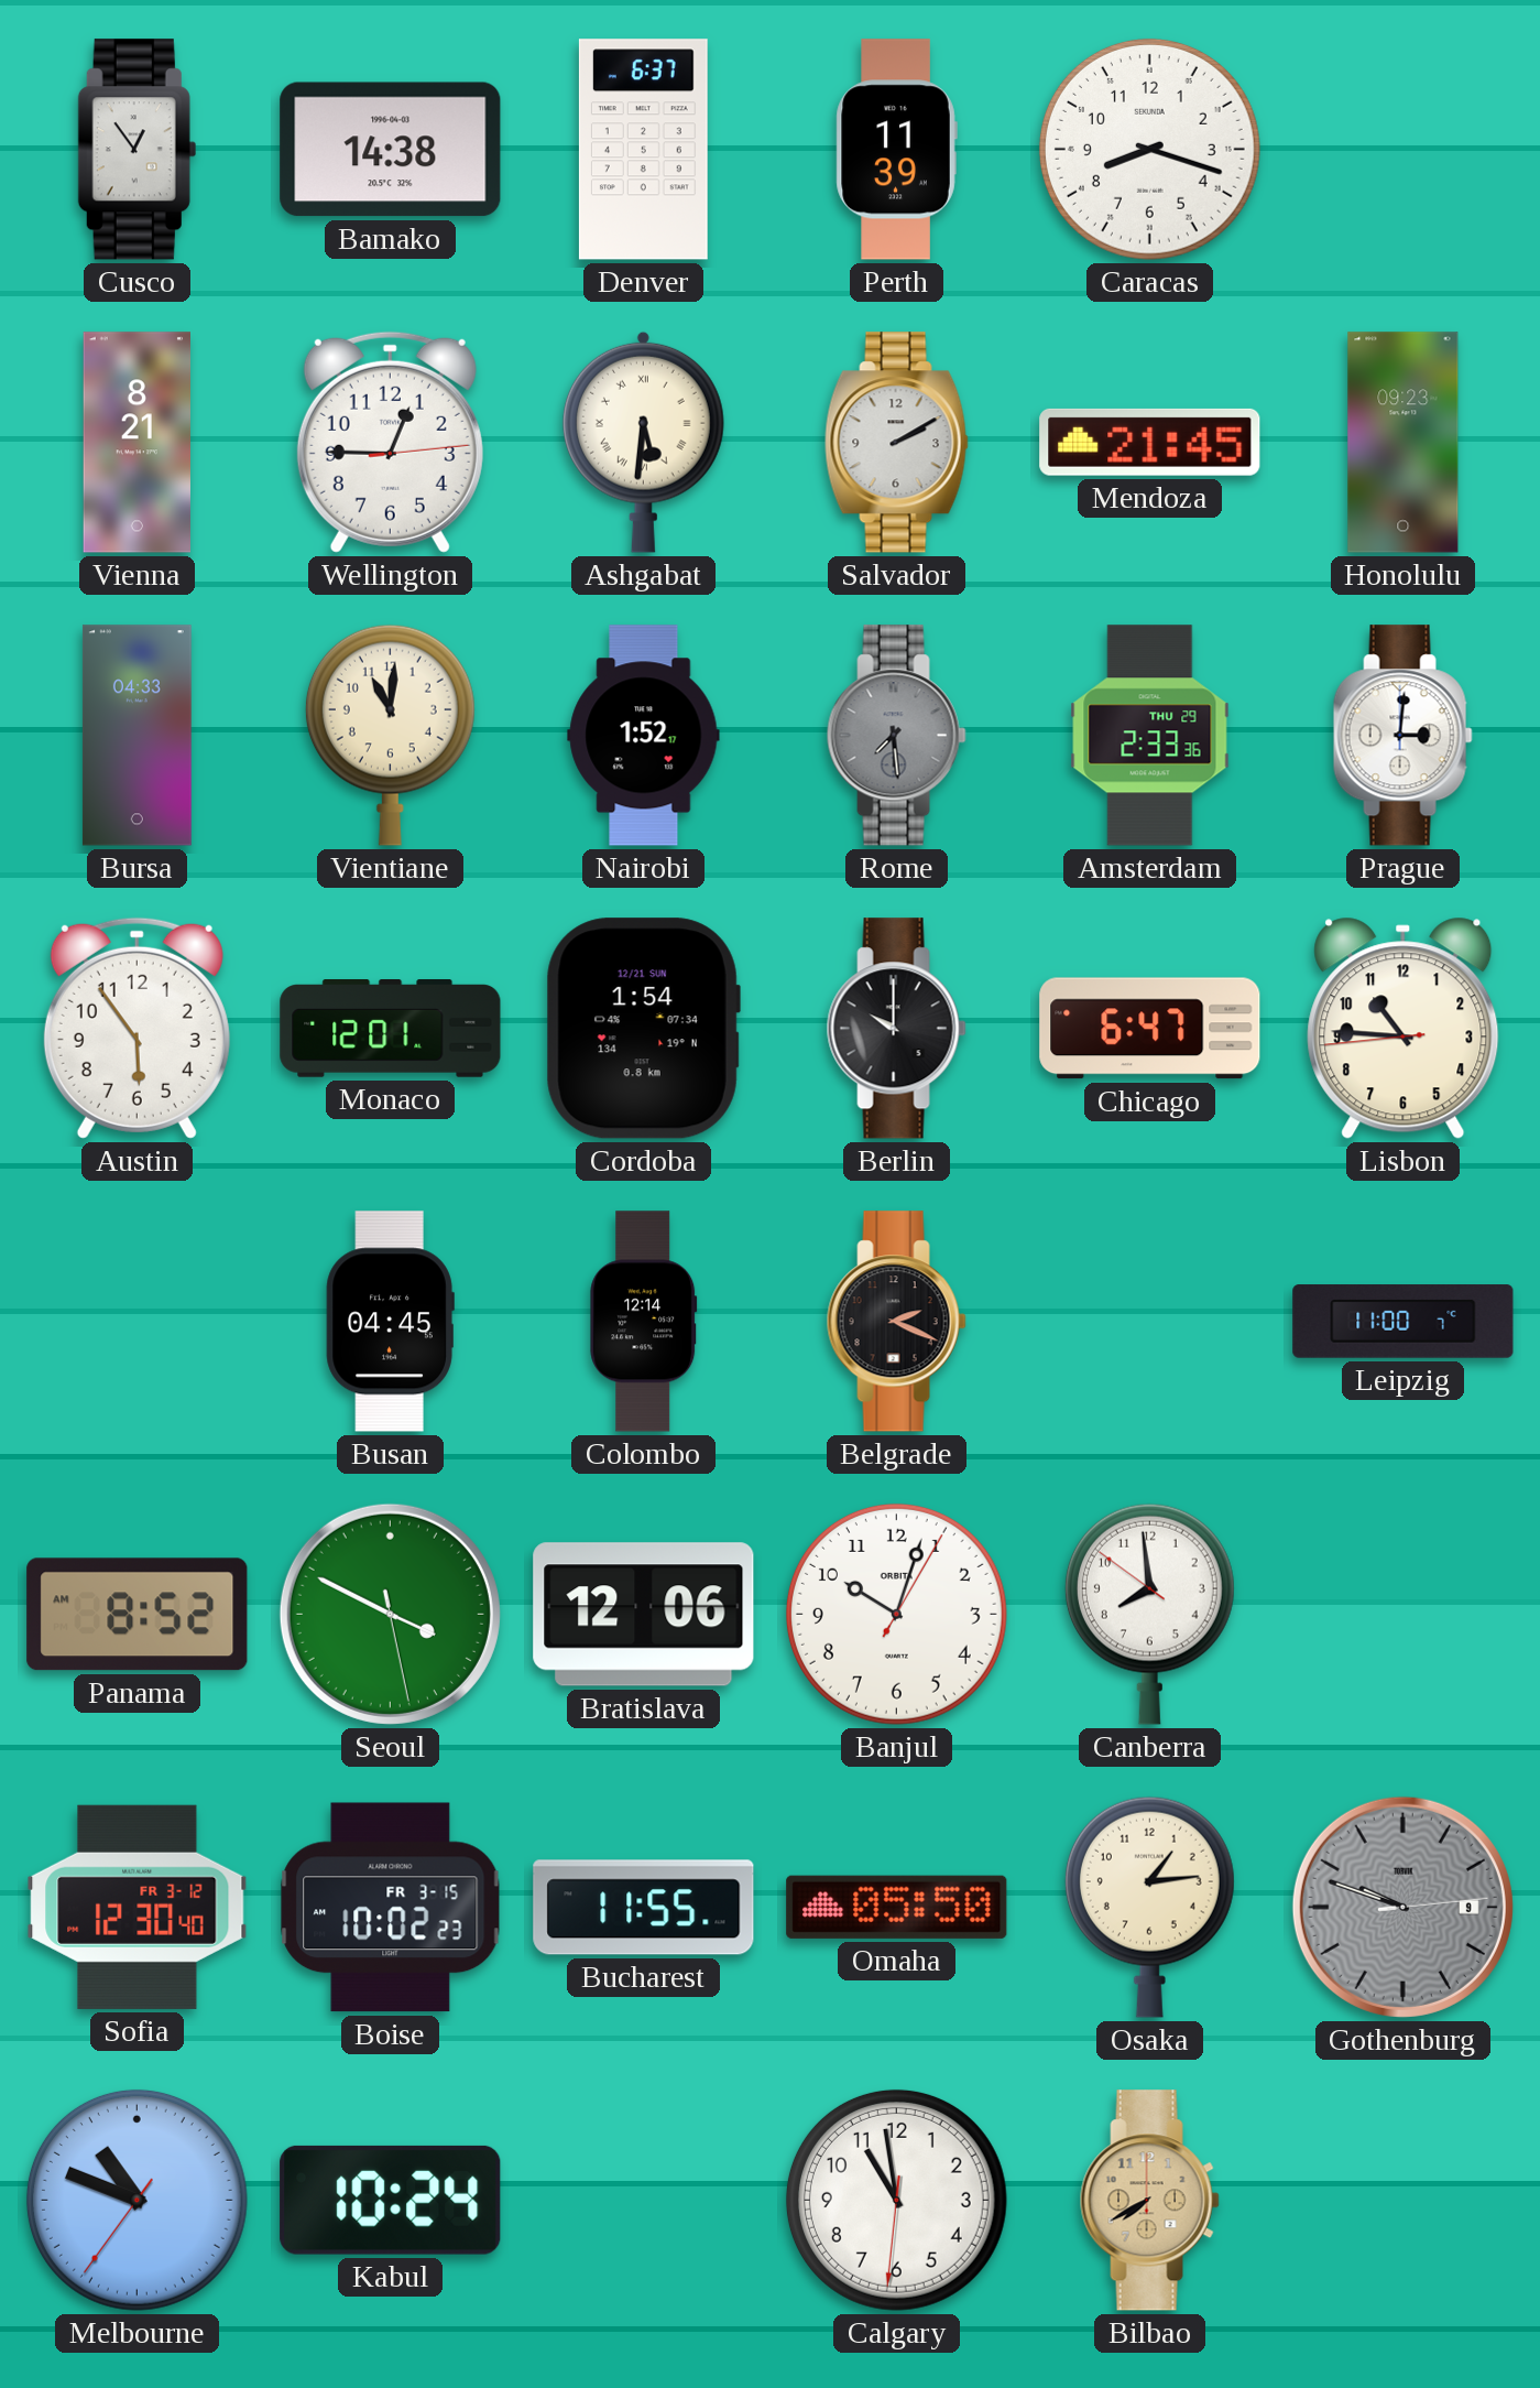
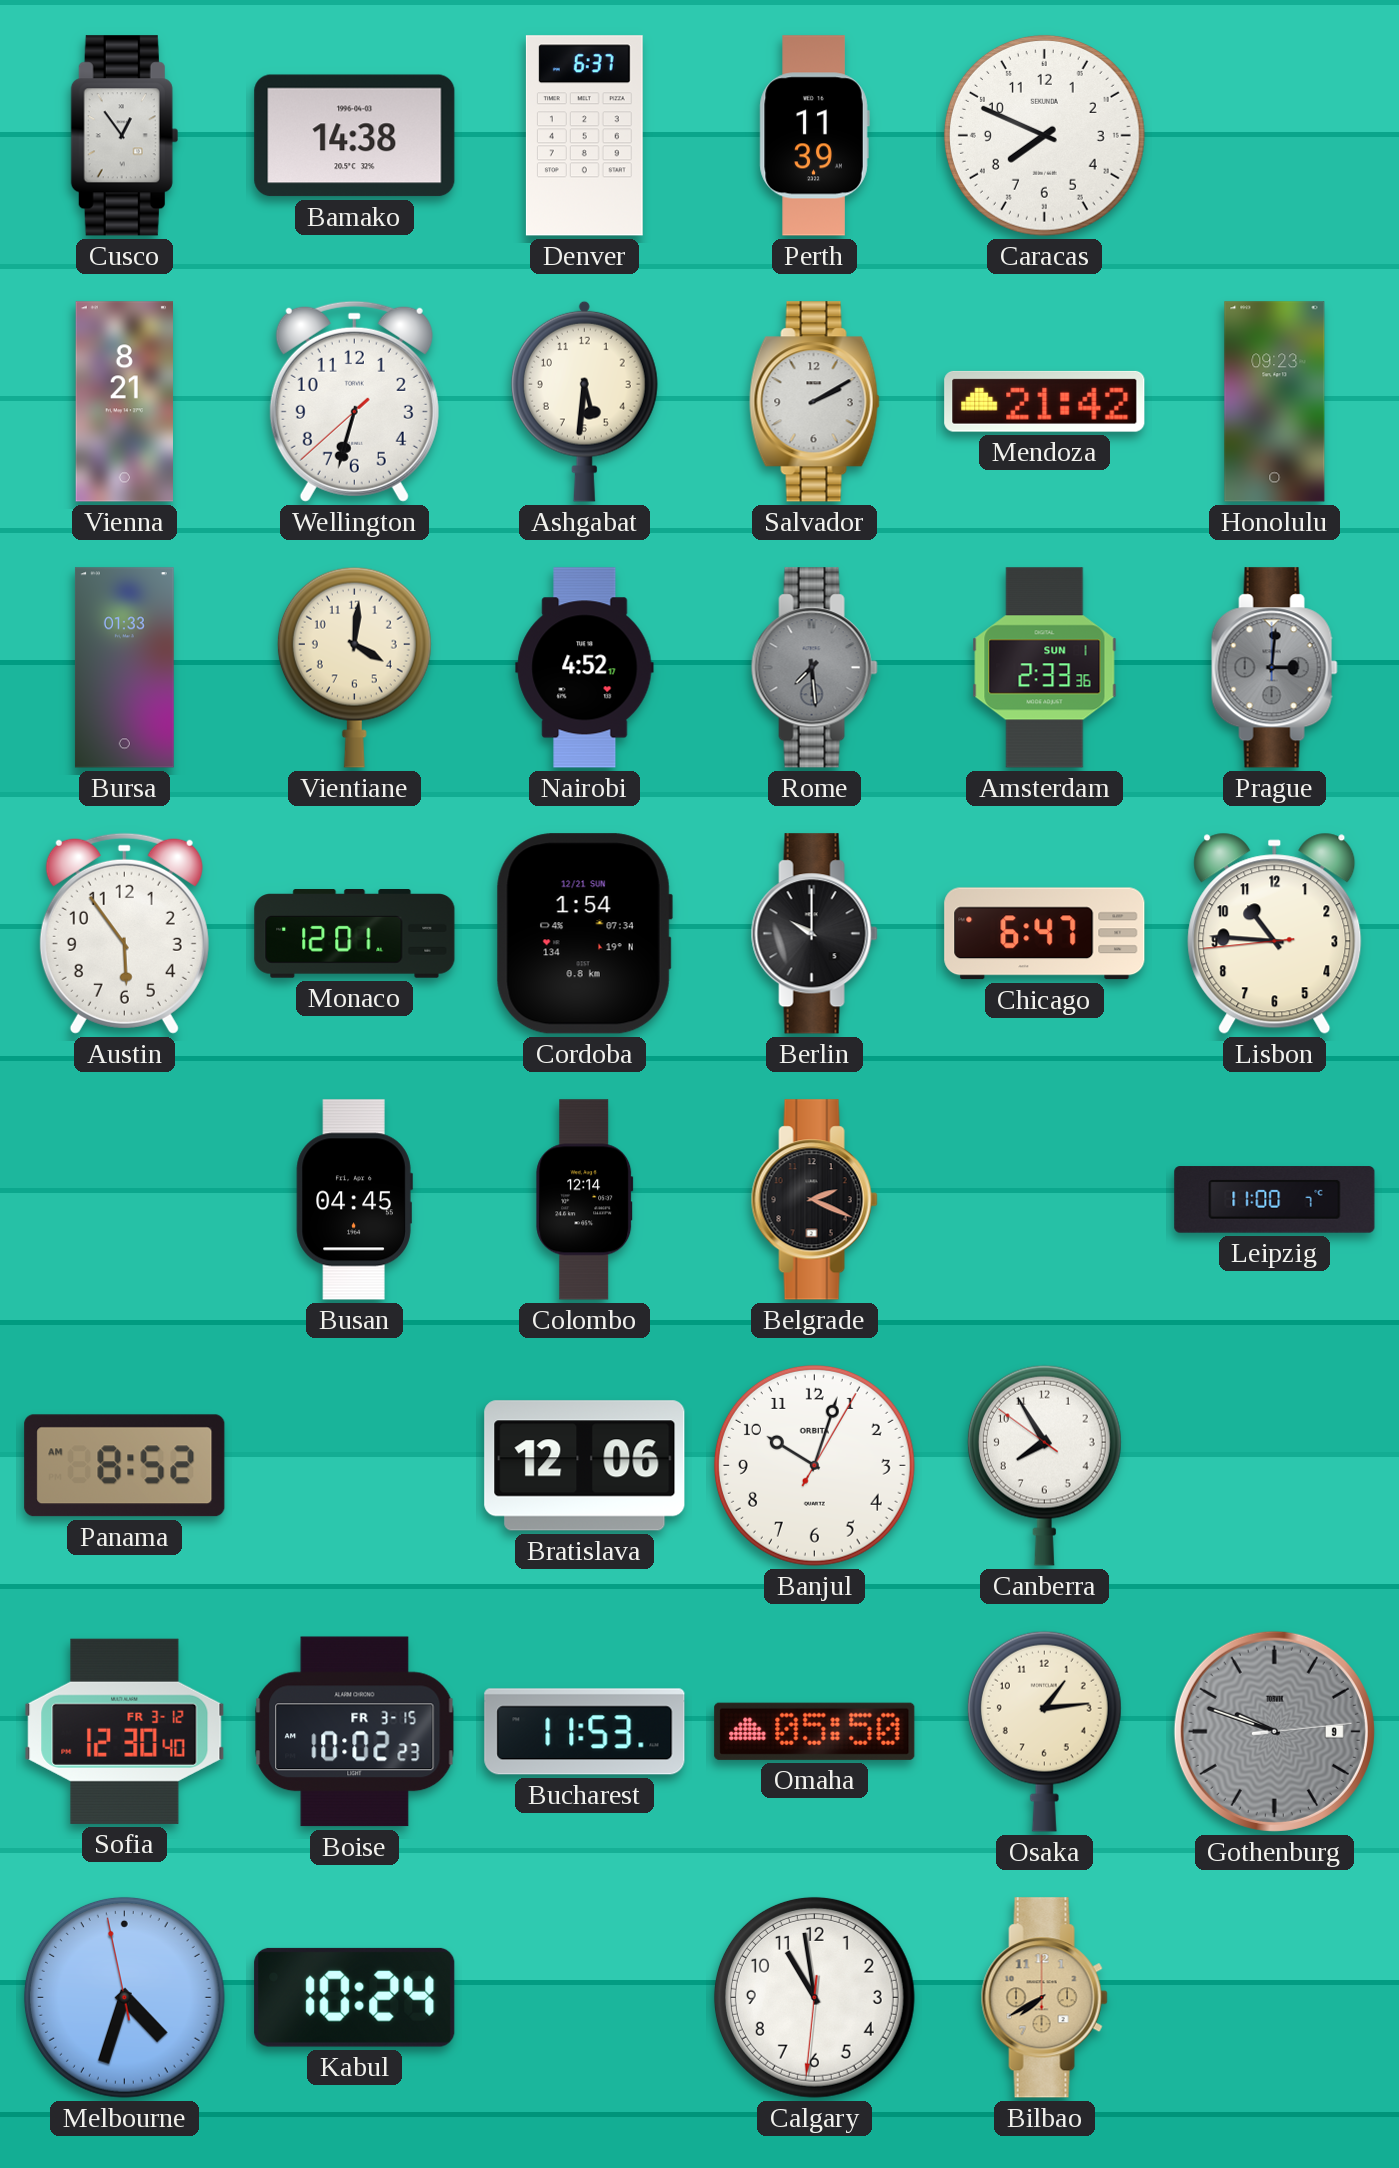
Caracas: 8:18 -> 7:49 (1044, 135)
Wellington: 12:45 -> 6:32 (354, 401)
Ashgabat numerals: Roman -> Arabic (584, 401)
Mendoza: 21:45 -> 21:42 (1045, 401)
Bursa: 04:33 -> 01:33 (124, 668)
Vientiane: 11:01 -> 4:01 (354, 667)
Nairobi: 1:52 -> 4:52 (585, 668)
Amsterdam date: THU 29 -> SUN 1 (1045, 668)
Prague dial: white -> grey (1274, 668)
Seoul: 3:49 -> none (390, 1614)
Canberra: 7:58 -> 7:54 (1044, 1465)
Bucharest: 11:55 -> 11:53 (585, 1732)
Melbourne: 10:48 -> 4:32 (124, 1997)
